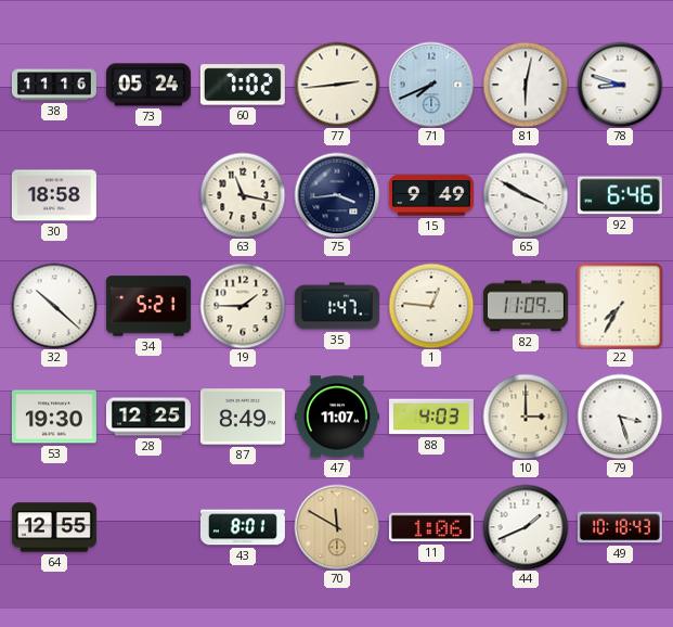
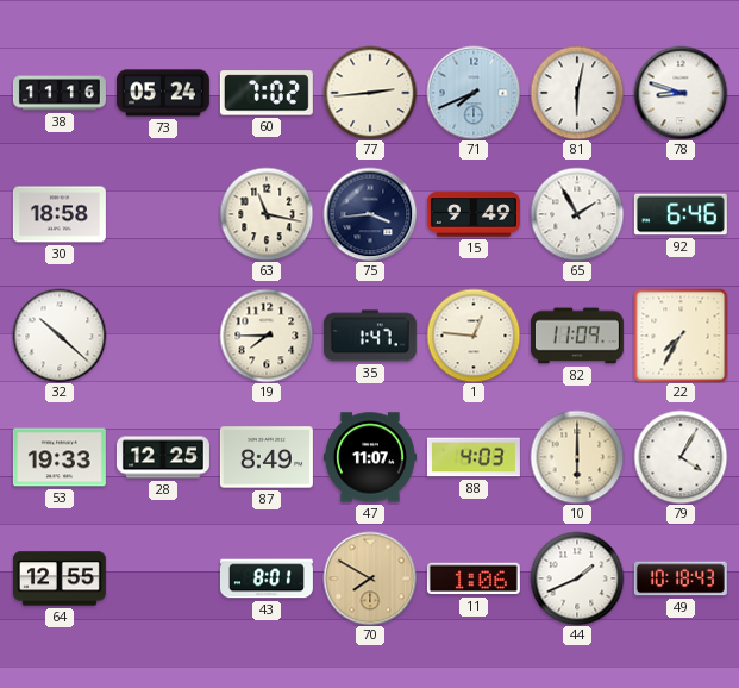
65: 3:50 -> 1:55 (577, 214)
34: 5:21 -> none (148, 306)
19: 1:45 -> 7:45 (267, 336)
53: 19:30 -> 19:33 (60, 457)
10: 3:00 -> 6:00 (577, 457)
79: 3:27 -> 4:05 (681, 457)
70: 11:50 -> 7:50 (370, 578)
